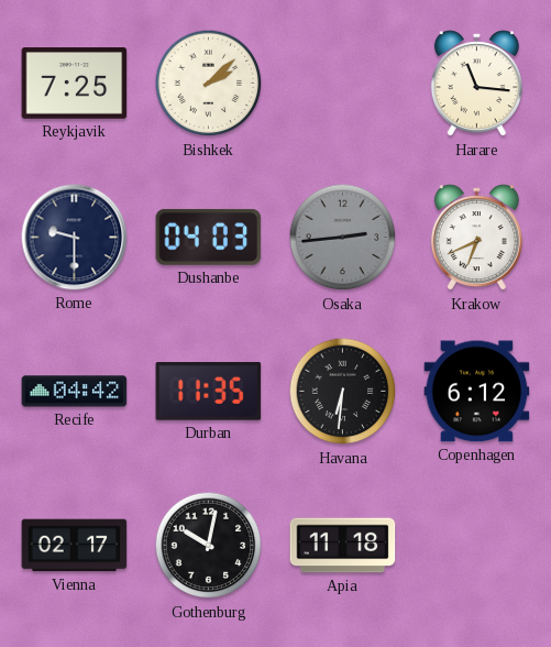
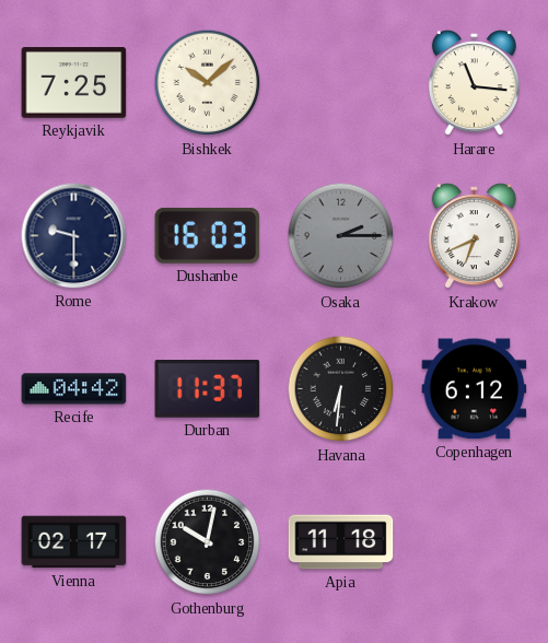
Bishkek: 2:08 -> 10:08 (208, 83)
Dushanbe: 04:03 -> 16:03 (208, 235)
Osaka: 2:44 -> 2:15 (341, 236)
Durban: 11:35 -> 11:37 (208, 389)
